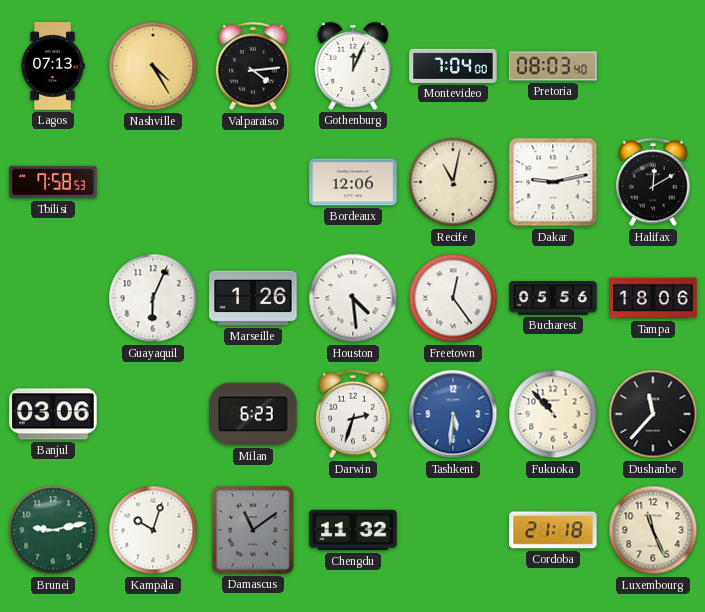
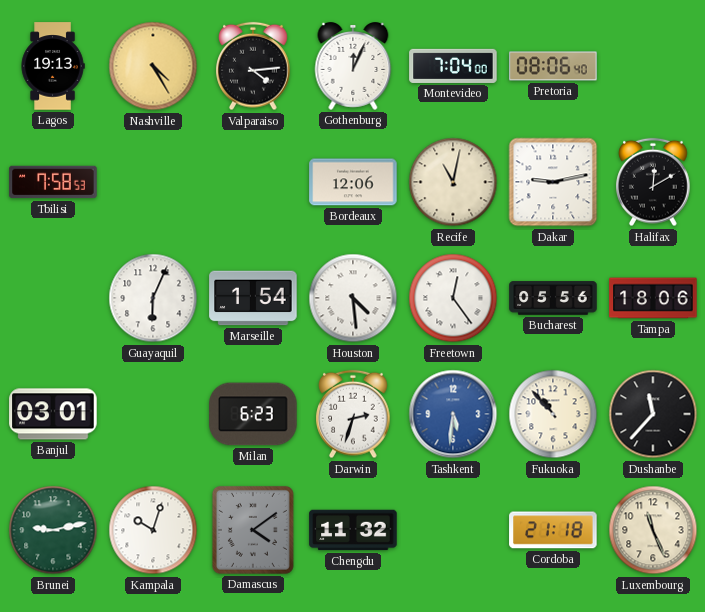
Lagos: 07:13 -> 19:13 (53, 66)
Pretoria: 08:03 -> 08:06 (553, 66)
Marseille: 1:26 -> 1:54 (253, 298)
Banjul: 03:06 -> 03:01 (53, 414)
Damascus: 11:09 -> 4:09 (253, 530)
